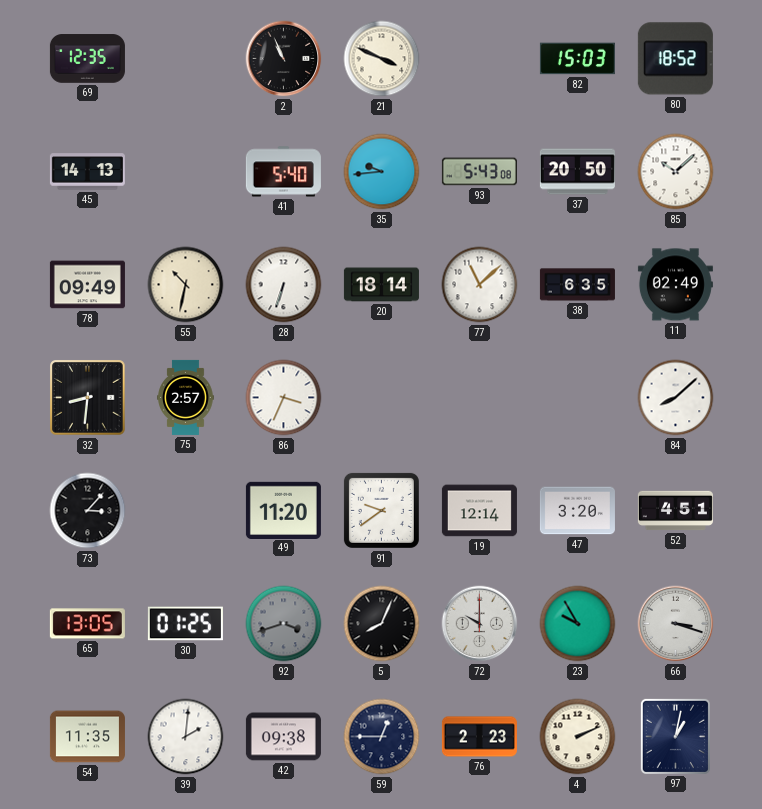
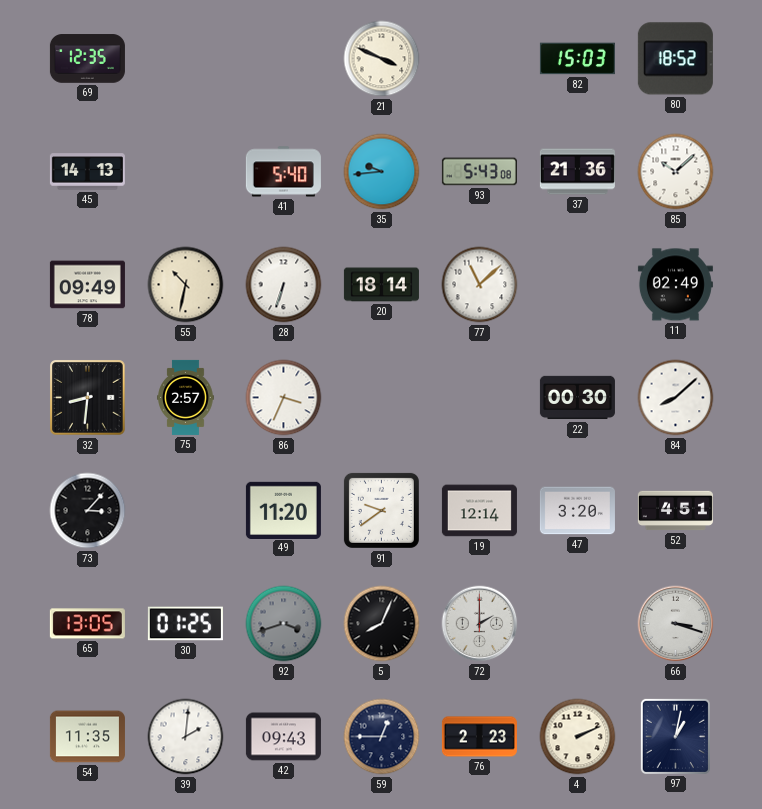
2: 10:56 -> none (284, 59)
37: 20:50 -> 21:36 (577, 172)
38: 6:35 -> none (577, 285)
22: none -> 00:30 (577, 398)
72: 10:00 -> 2:00 (480, 624)
23: 9:55 -> none (578, 624)
42: 09:38 -> 09:43 (283, 737)
